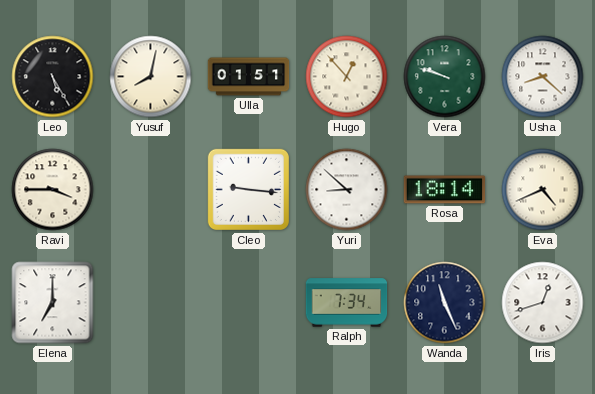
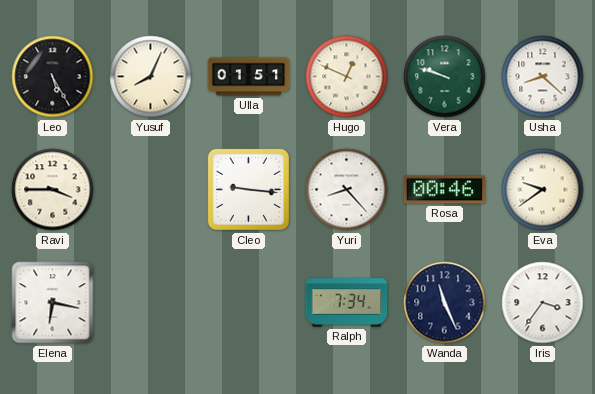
Yusuf: 8:02 -> 8:04 (151, 77)
Hugo: 12:53 -> 12:49 (347, 77)
Yuri: 8:52 -> 8:23 (347, 190)
Rosa: 18:14 -> 00:46 (445, 190)
Eva: 4:41 -> 9:39 (543, 190)
Elena: 7:00 -> 6:17 (53, 303)
Iris: 12:42 -> 3:36 (543, 303)
